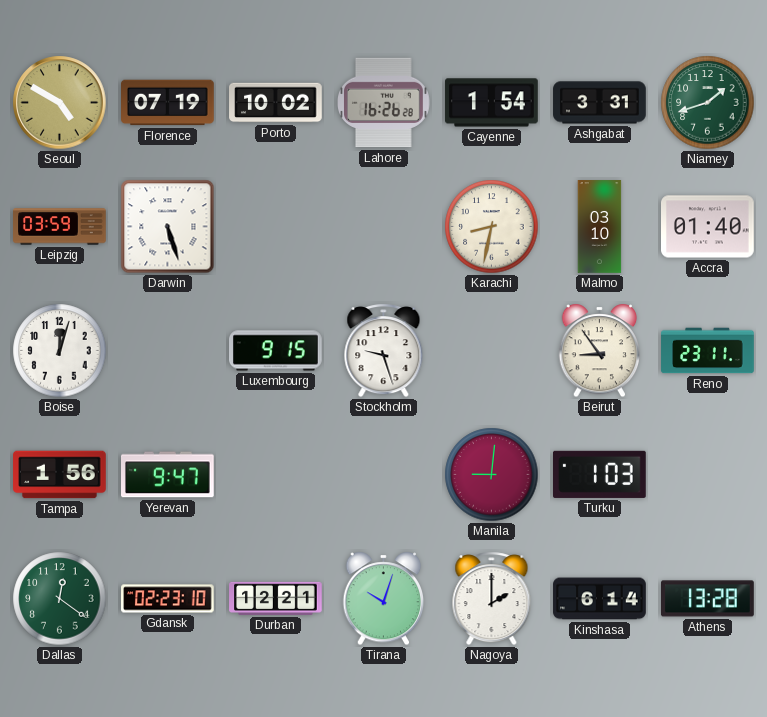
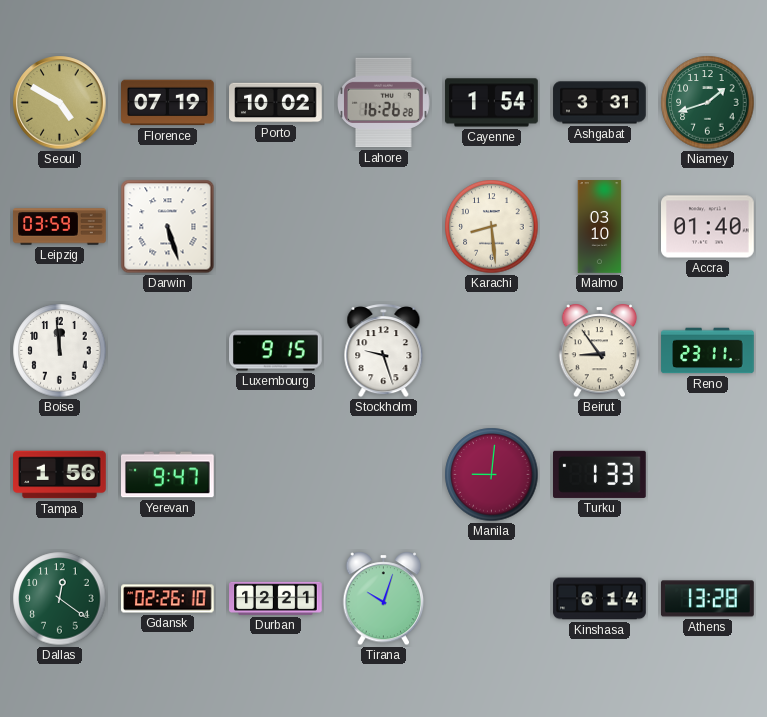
Karachi: 8:32 -> 8:29 (492, 227)
Boise: 12:03 -> 11:59 (60, 351)
Turku: 1:03 -> 1:33 (600, 474)
Gdansk: 02:23 -> 02:26 (168, 599)
Nagoya: 2:00 -> none (492, 599)
